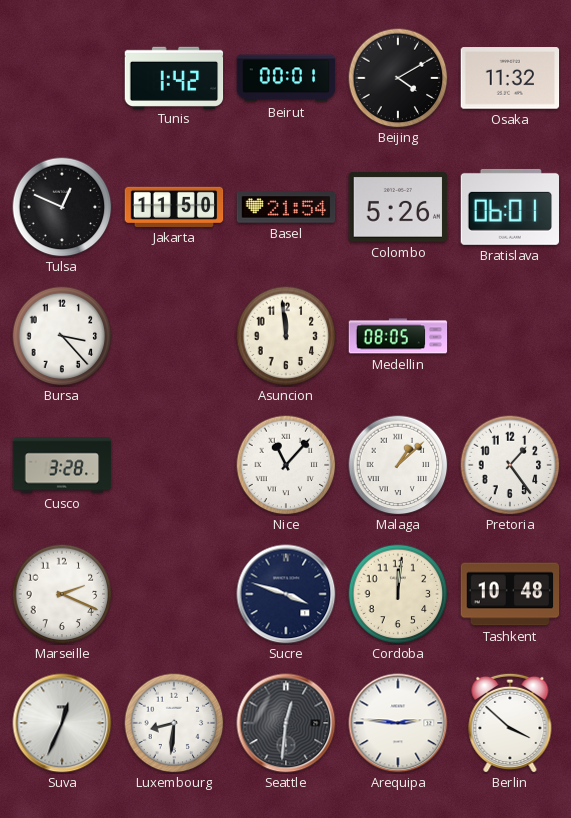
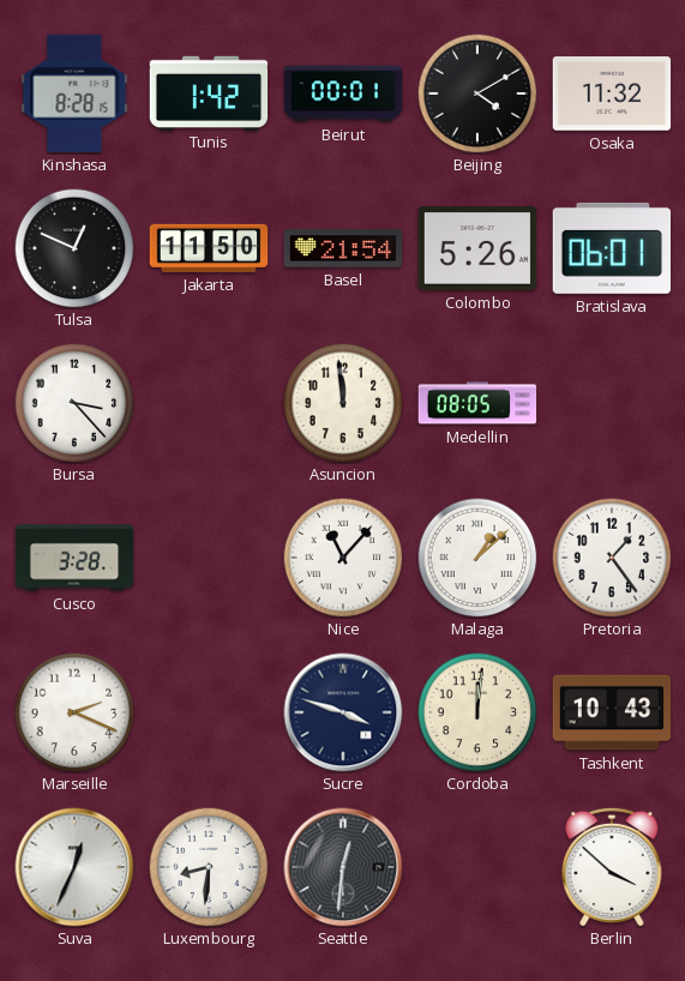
Kinshasa: none -> 8:28 (74, 94)
Tashkent: 10:48 -> 10:43 (612, 712)
Arequipa: 2:46 -> none (398, 723)
